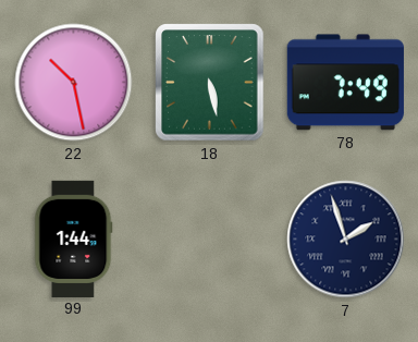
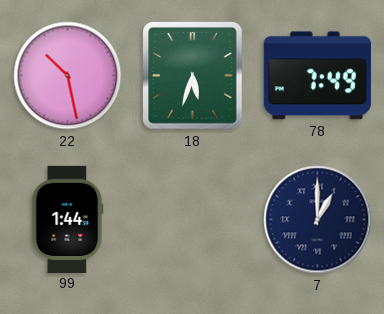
18: 5:28 -> 5:33 (193, 76)
7: 1:57 -> 1:00 (318, 220)
